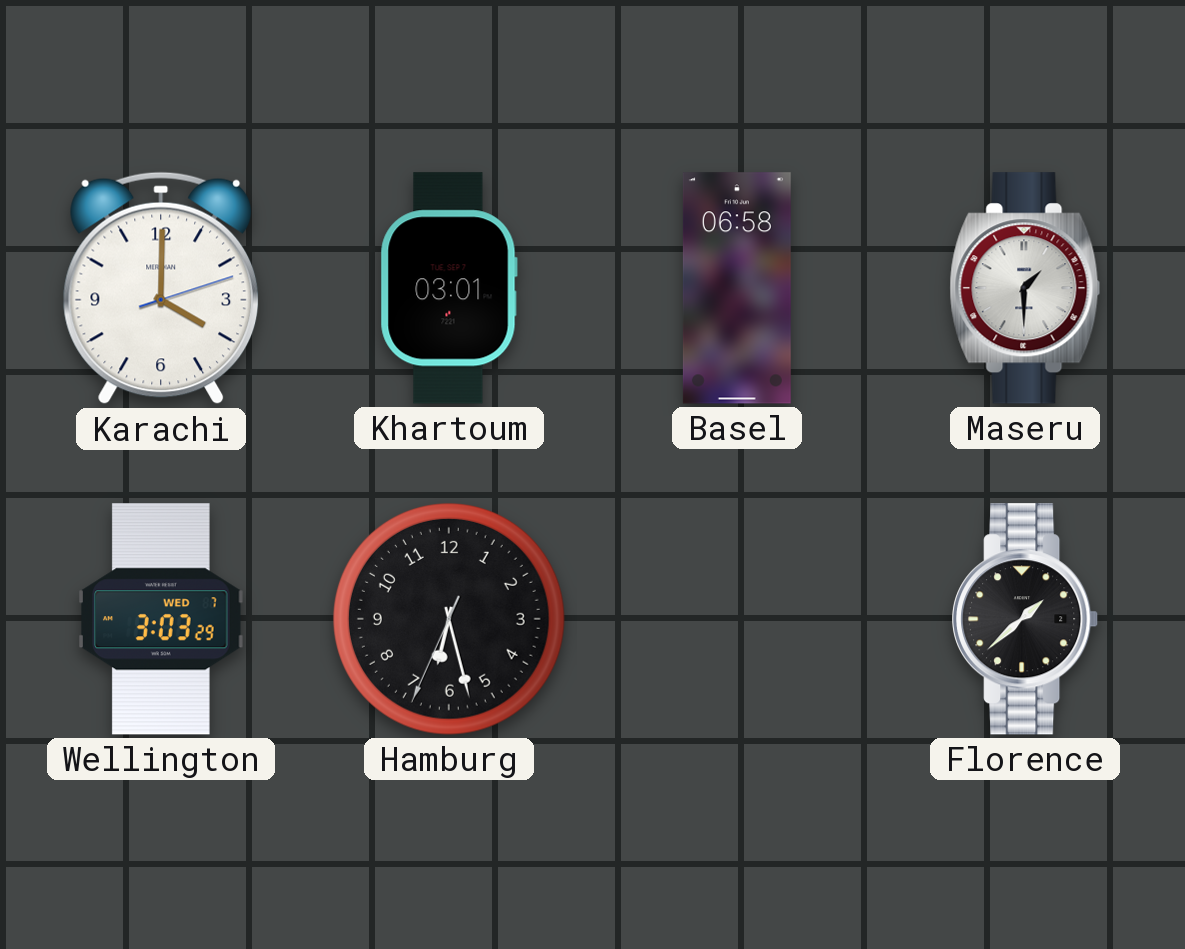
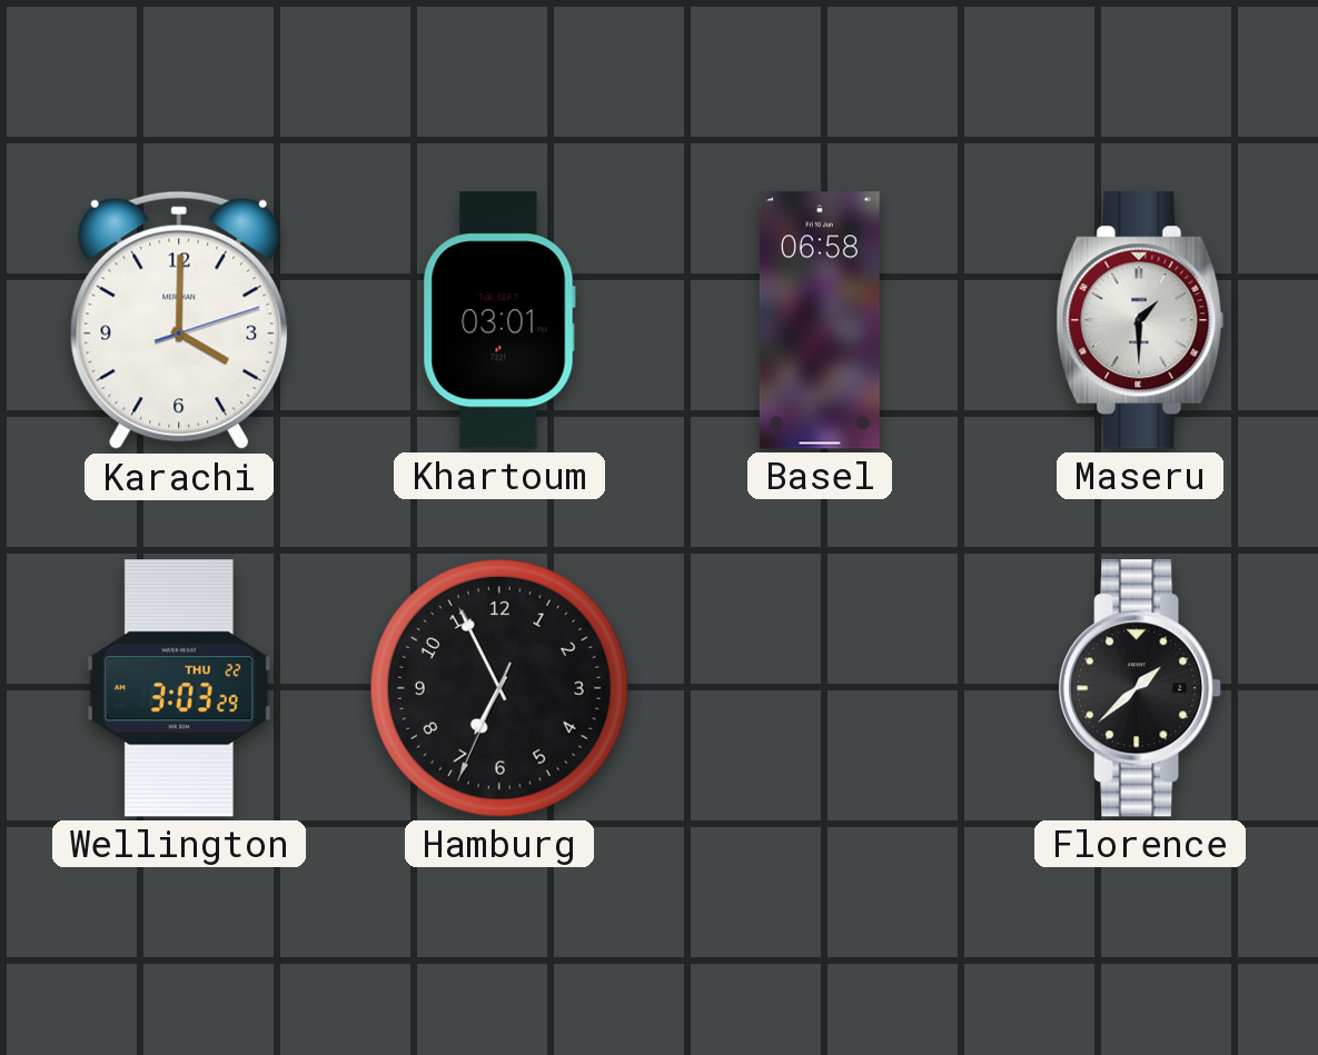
Wellington date: WED 7 -> THU 22 (179, 688)
Hamburg: 6:27 -> 6:55 (499, 688)
